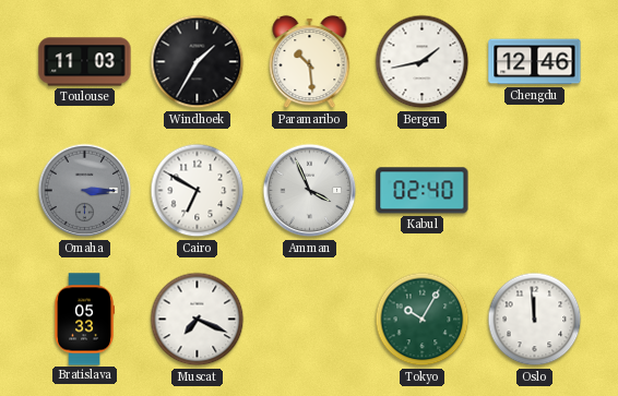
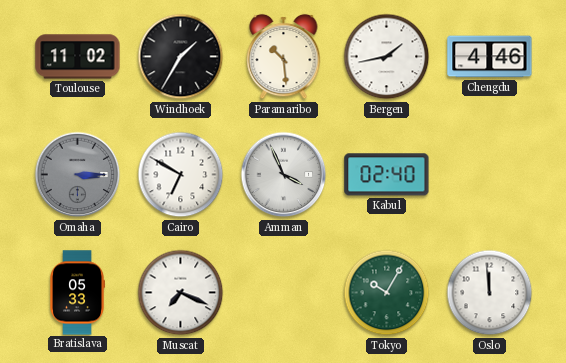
Toulouse: 11:03 -> 11:02 (78, 57)
Chengdu: 12:46 -> 4:46 (490, 57)
